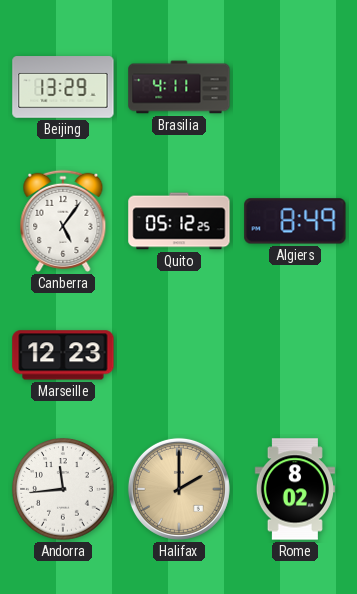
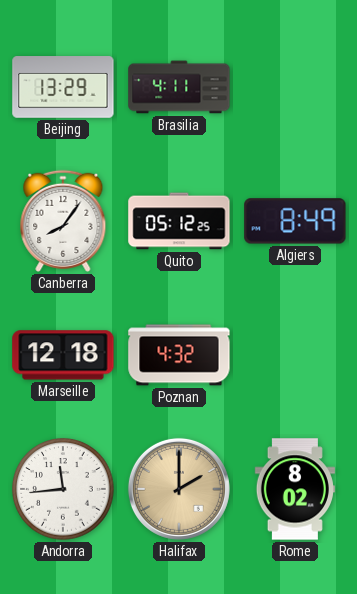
Canberra: 5:06 -> 8:06 (63, 221)
Marseille: 12:23 -> 12:18 (63, 355)
Poznan: none -> 4:32 (179, 355)
